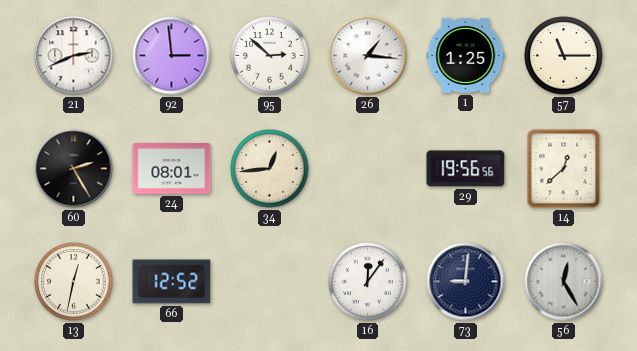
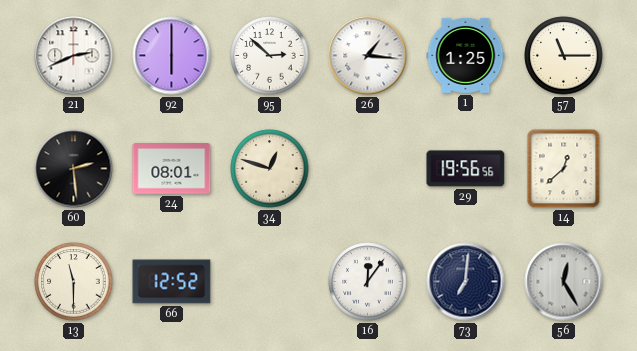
92: 2:59 -> 6:00 (172, 56)
60: 2:25 -> 2:29 (74, 169)
34: 12:44 -> 12:48 (270, 169)
13: 12:32 -> 11:30 (74, 282)
73: 9:01 -> 7:01 (466, 282)
